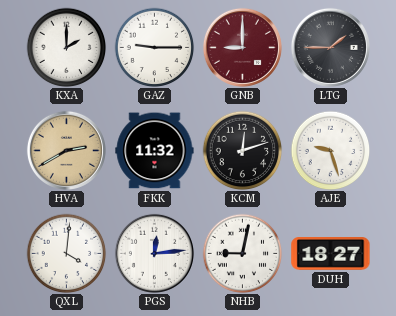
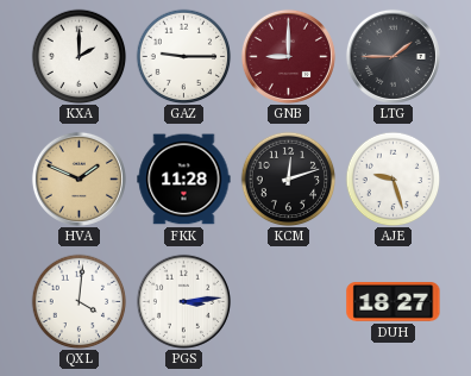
HVA: 2:40 -> 1:49 (78, 178)
FKK: 11:32 -> 11:28 (184, 180)
PGS: 12:14 -> 3:14 (183, 301)
NHB: 9:02 -> none (242, 253)
